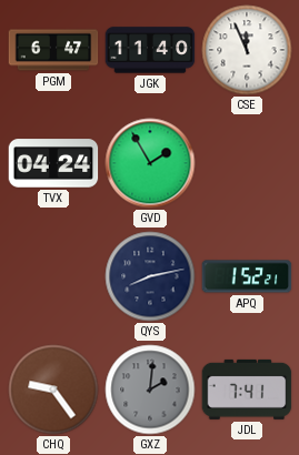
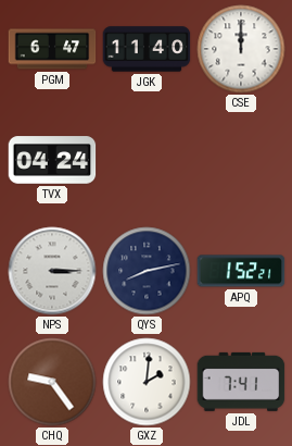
CSE: 11:56 -> 12:00 (241, 49)
GVD: 1:55 -> none (150, 163)
NPS: none -> 3:15 (52, 271)
GXZ dial: grey -> white (147, 382)
